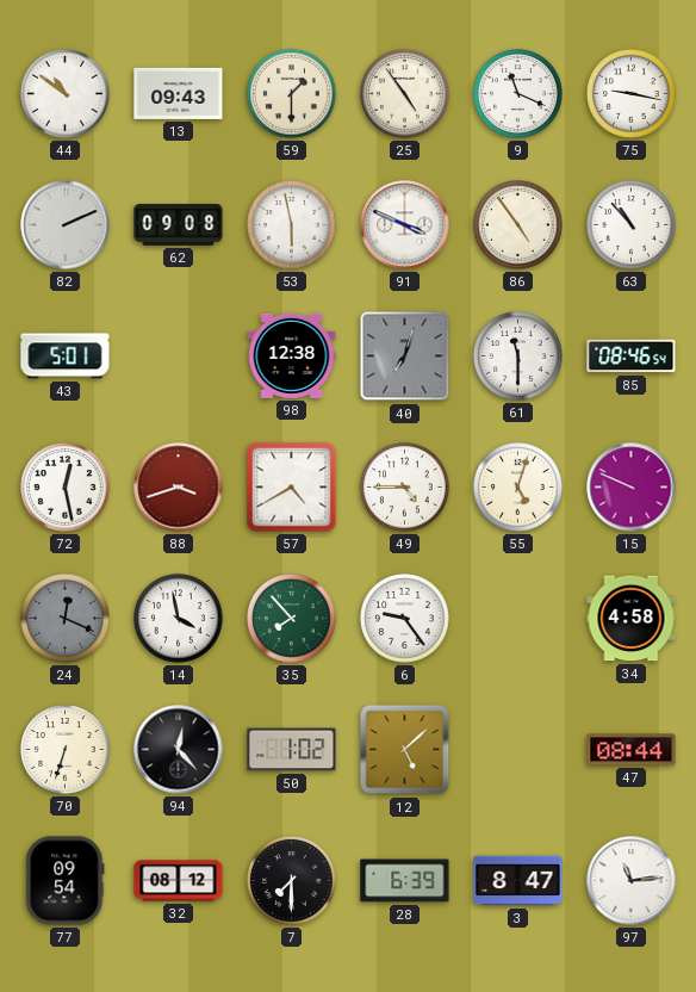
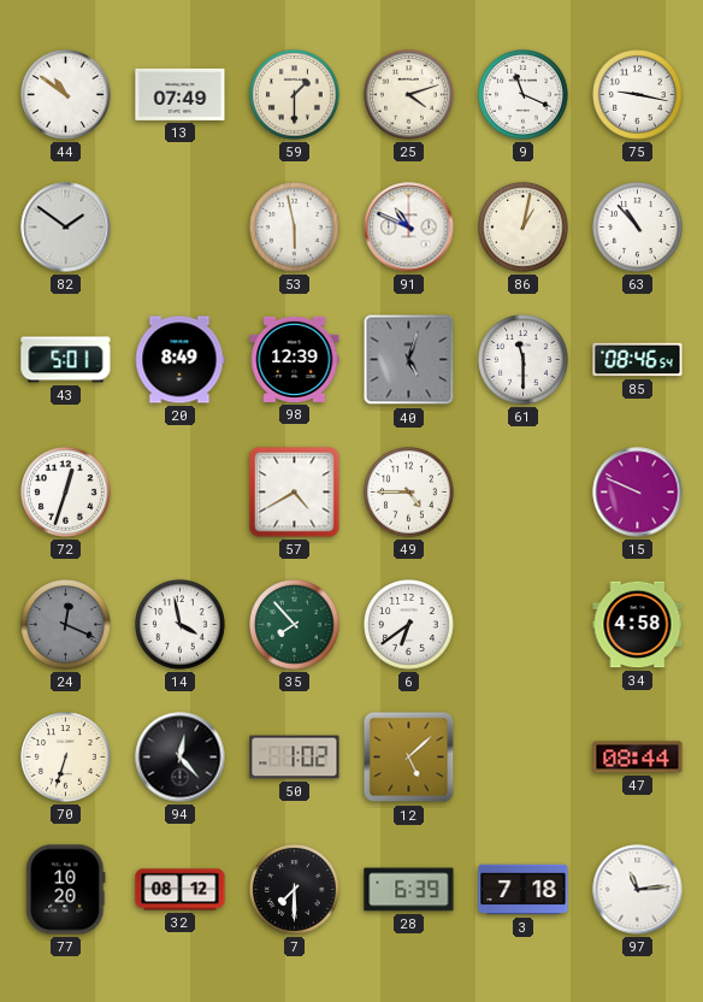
13: 09:43 -> 07:49 (181, 94)
25: 4:54 -> 4:12 (409, 95)
82: 2:11 -> 1:51 (66, 228)
62: 09:08 -> none (179, 225)
91: 3:49 -> 10:49 (409, 228)
86: 4:54 -> 1:02 (524, 228)
20: none -> 8:49 (179, 360)
98: 12:38 -> 12:39 (295, 359)
40: 7:03 -> 5:03 (409, 360)
72: 12:28 -> 12:33 (66, 493)
88: 3:42 -> none (179, 488)
55: 5:03 -> none (518, 488)
6: 9:24 -> 6:39 (409, 625)
77: 09:54 -> 10:20 (66, 890)
3: 8:47 -> 7:18 (524, 890)
